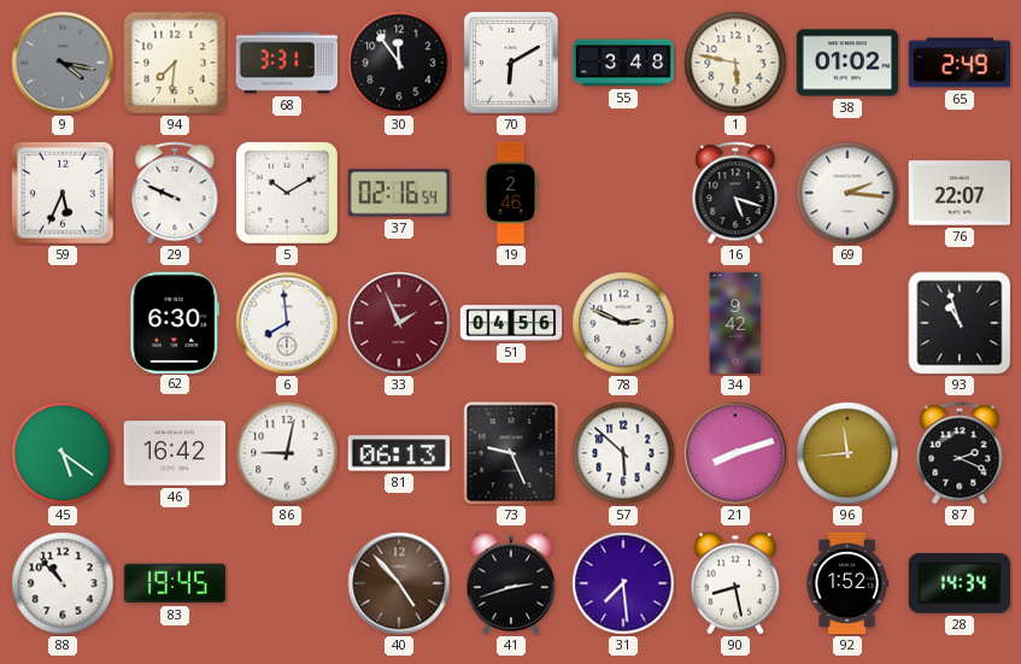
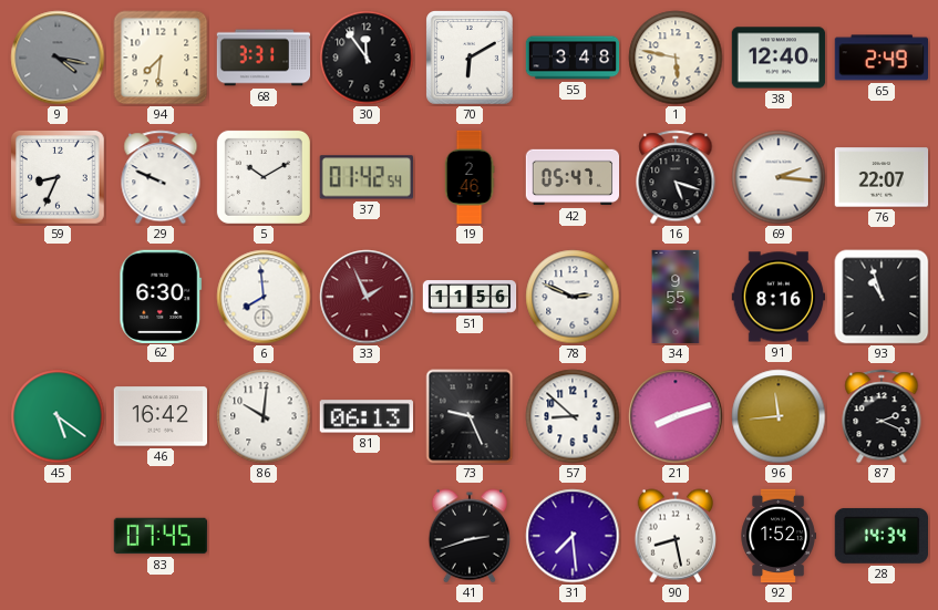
38: 01:02 -> 12:40 (779, 58)
59: 5:34 -> 8:34 (59, 178)
37: 02:16 -> 01:42 (367, 177)
42: none -> 05:47 (573, 177)
51: 04:56 -> 11:56 (470, 297)
34: 9:42 -> 9:55 (676, 297)
91: none -> 8:16 (779, 297)
86: 9:02 -> 10:01 (264, 416)
57: 5:52 -> 8:52 (573, 416)
88: 10:53 -> none (63, 583)
83: 19:45 -> 07:45 (161, 536)
40: 4:53 -> none (399, 583)
